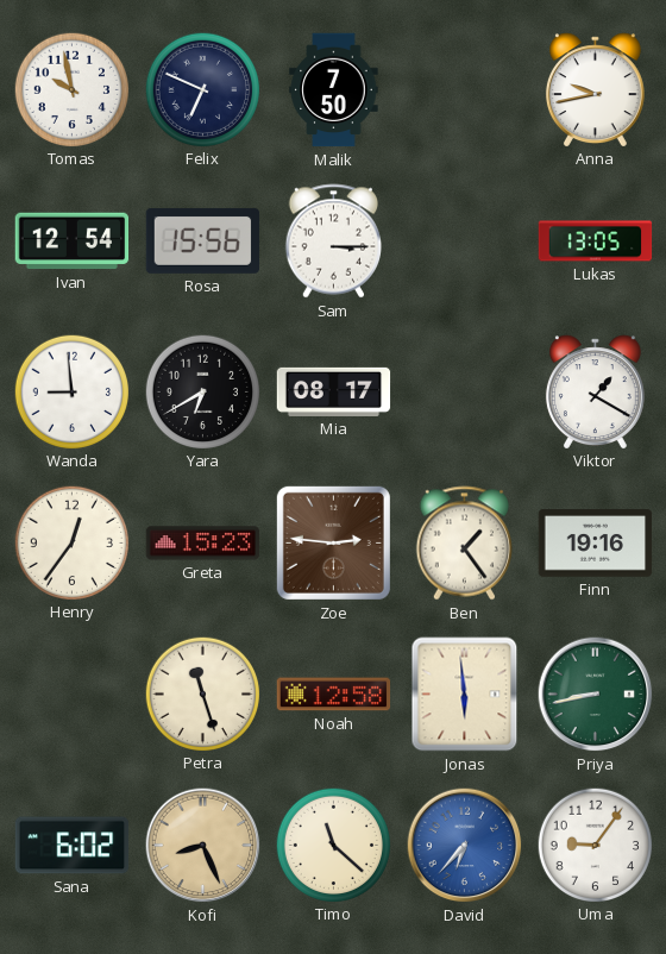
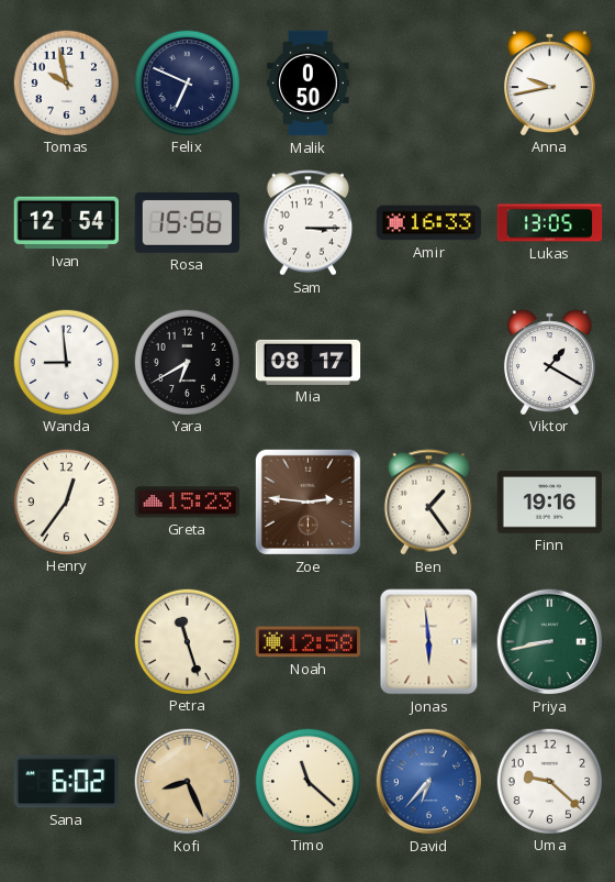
Malik: 7:50 -> 0:50 (309, 84)
Amir: none -> 16:33 (429, 223)
Uma: 9:06 -> 9:22 (549, 781)
